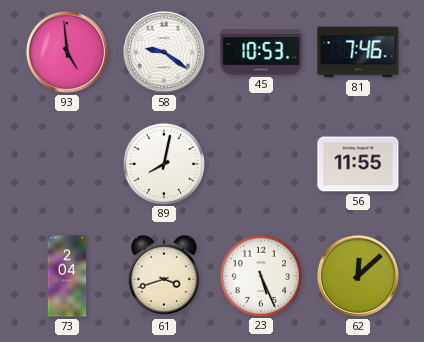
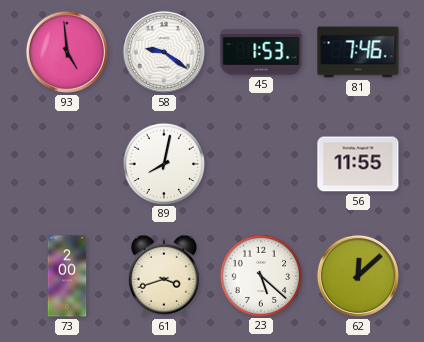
45: 10:53 -> 1:53 (261, 52)
73: 2:04 -> 2:00 (67, 276)
23: 5:26 -> 5:22 (260, 275)
